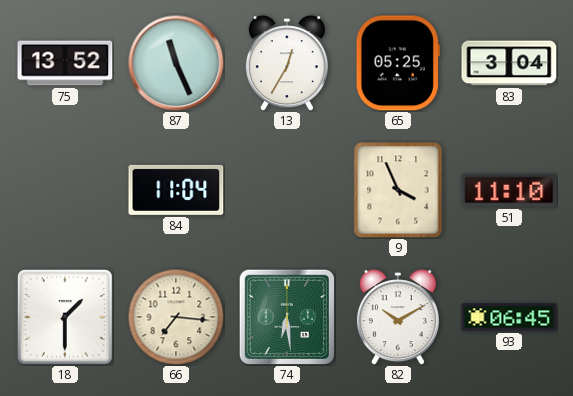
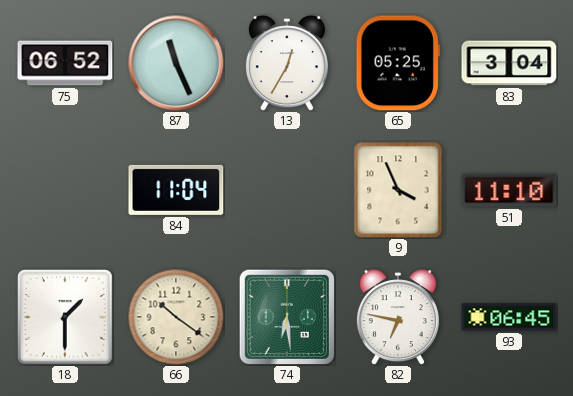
75: 13:52 -> 06:52 (65, 63)
66: 7:16 -> 10:21 (176, 317)
82: 10:10 -> 6:47 (398, 317)
